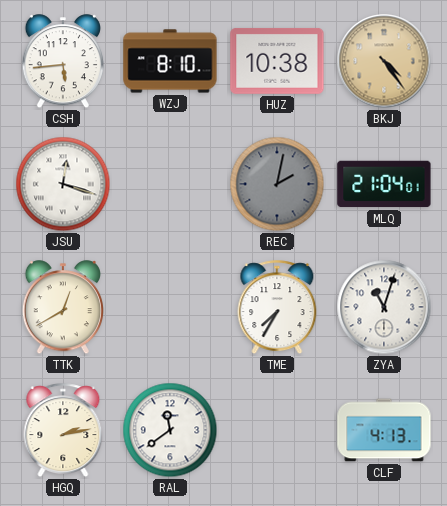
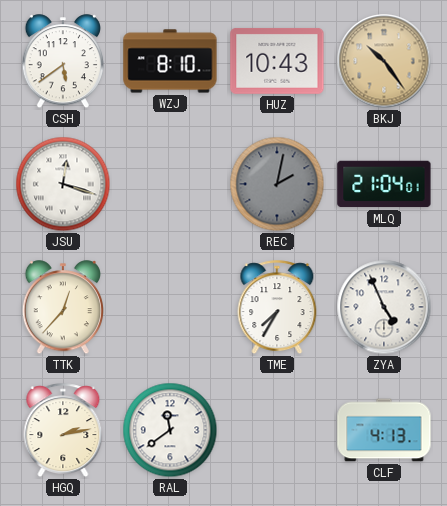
CSH: 5:44 -> 5:39 (63, 62)
HUZ: 10:38 -> 10:43 (277, 61)
BKJ: 4:24 -> 10:24 (384, 61)
TTK: 12:40 -> 12:37 (63, 308)
ZYA: 11:03 -> 4:56 (384, 307)
